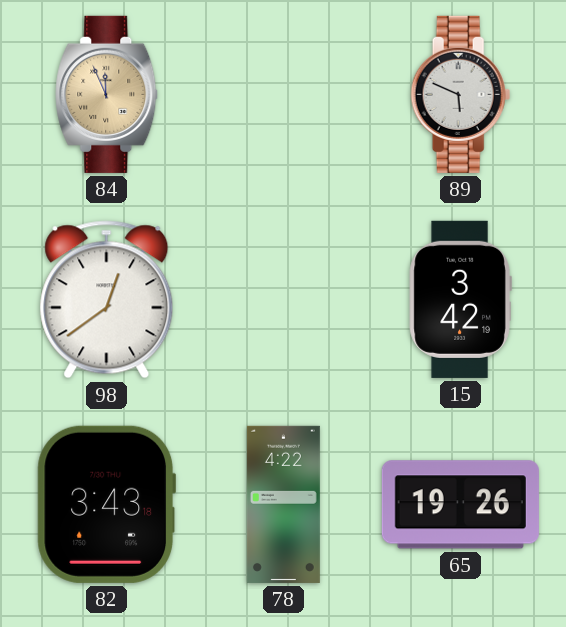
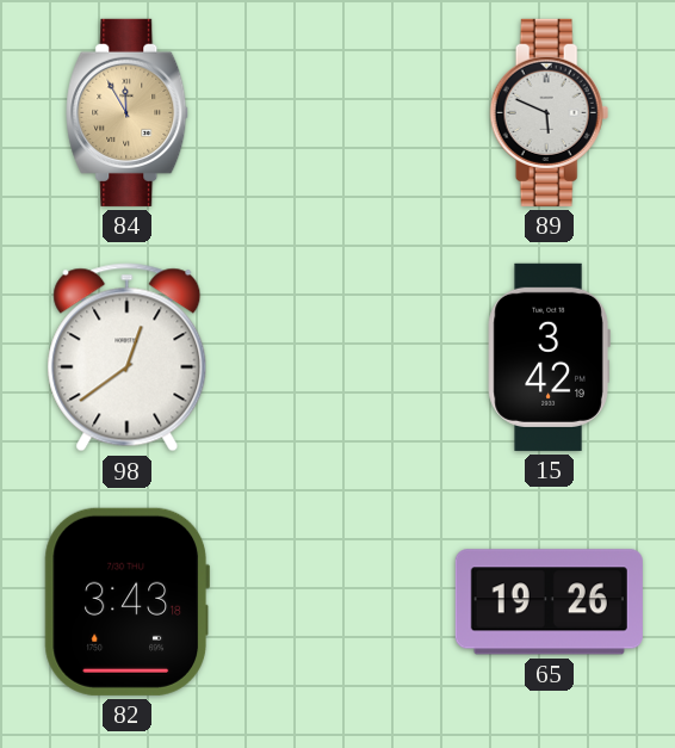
84: 11:56 -> 11:55 (128, 112)
78: 4:22 -> none (283, 504)
